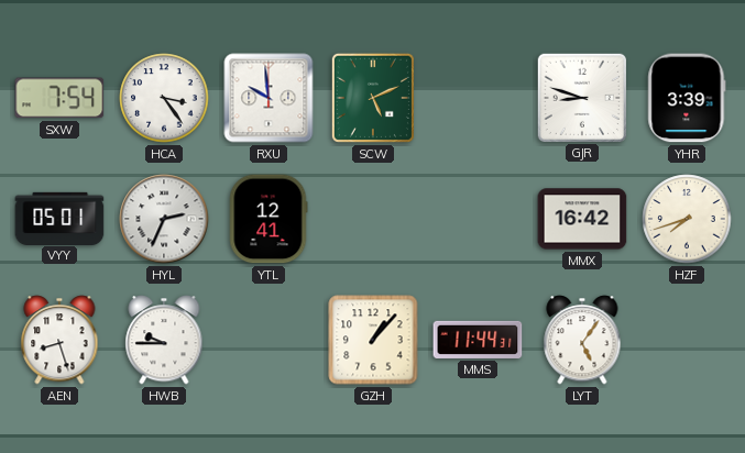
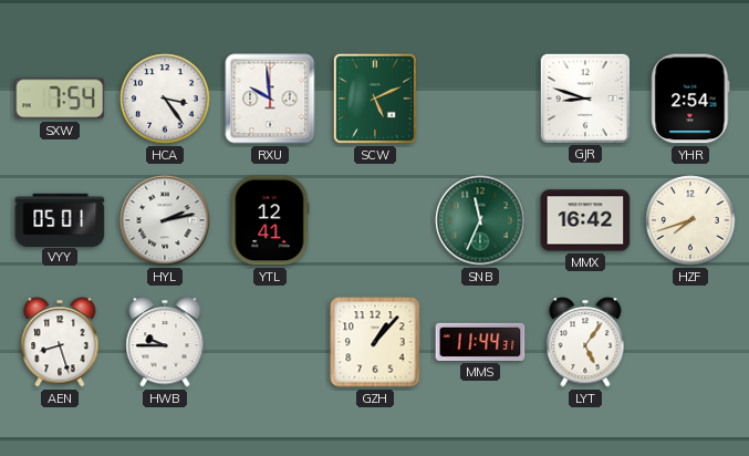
YHR: 3:39 -> 2:54 (690, 99)
HYL: 2:34 -> 2:13 (165, 220)
SNB: none -> 11:34 (480, 220)
